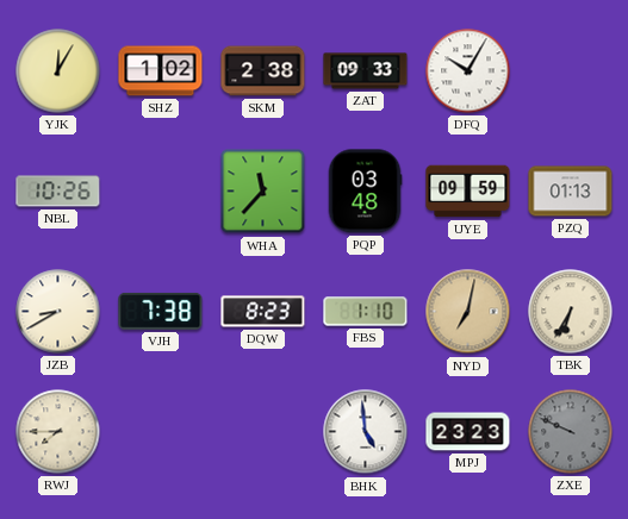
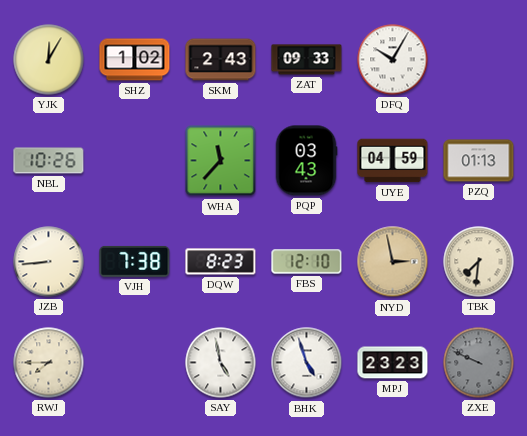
SKM: 2:38 -> 2:43 (221, 60)
PQP: 03:48 -> 03:43 (306, 161)
UYE: 09:59 -> 04:59 (393, 161)
JZB: 8:40 -> 8:44 (49, 262)
FBS: 1:10 -> 12:10 (307, 262)
NYD: 7:02 -> 2:58 (393, 262)
TBK: 6:35 -> 7:31 (479, 262)
SAY: none -> 4:58 (221, 363)
BHK: 4:59 -> 4:57 (307, 363)
